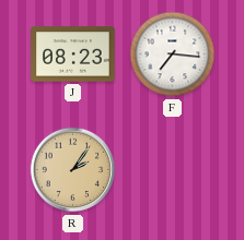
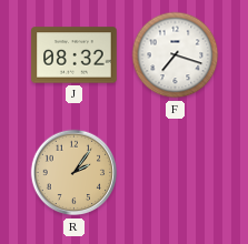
J: 08:23 -> 08:32 (75, 55)
F: 7:16 -> 7:18 (176, 55)
